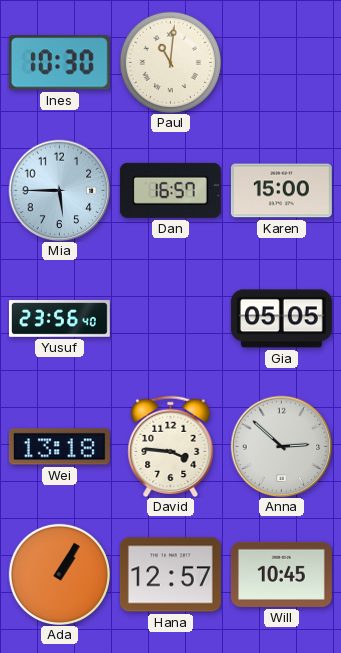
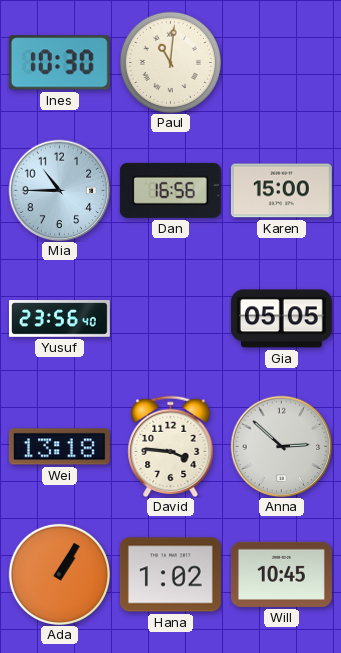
Mia: 5:45 -> 10:45 (59, 190)
Dan: 16:57 -> 16:56 (170, 190)
Hana: 12:57 -> 1:02 (170, 575)
